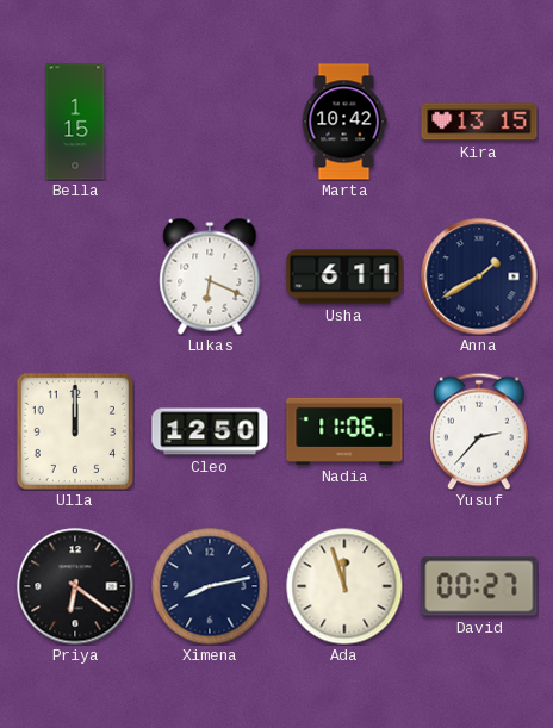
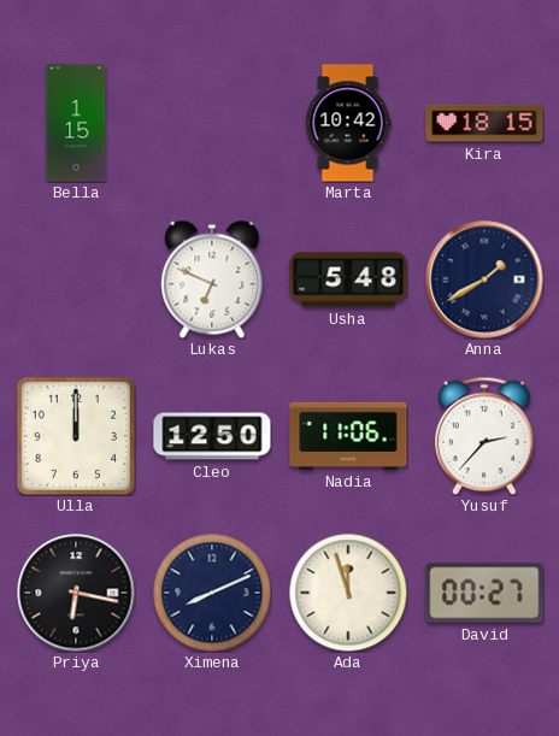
Kira: 13:15 -> 18:15 (484, 123)
Lukas: 6:19 -> 6:49 (212, 279)
Usha: 6:11 -> 5:48 (348, 279)
Priya: 6:21 -> 6:17 (76, 593)
Ximena: 8:13 -> 8:11 (212, 593)
